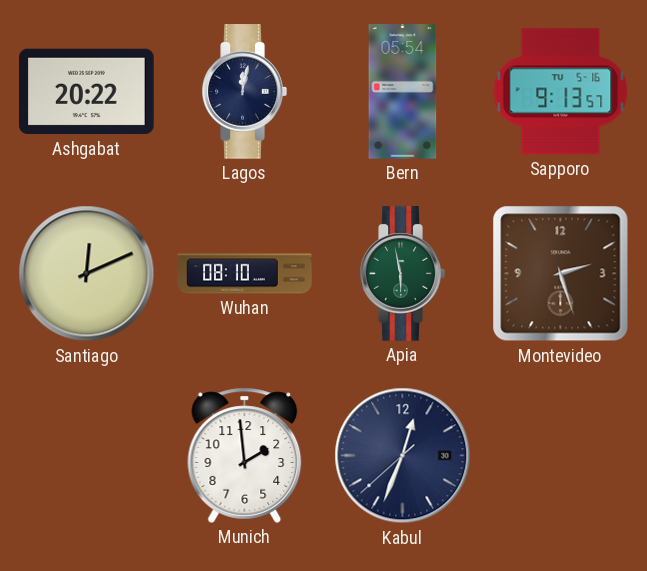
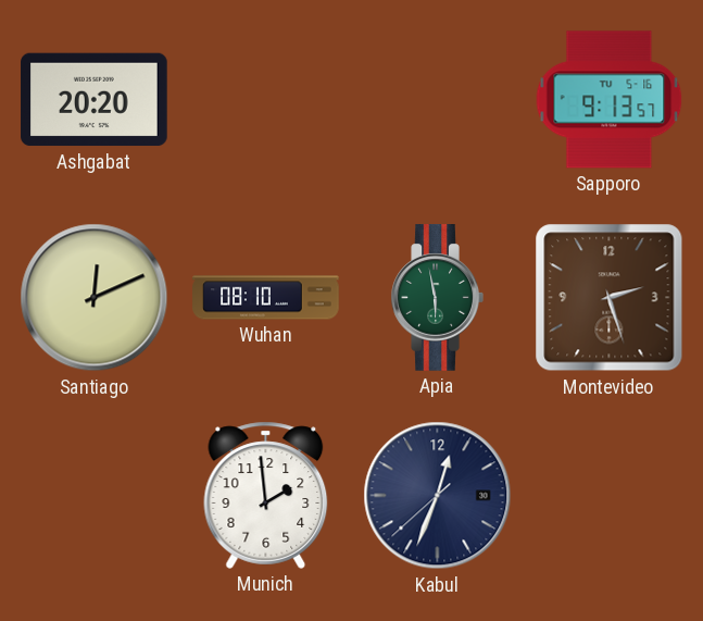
Ashgabat: 20:22 -> 20:20 (95, 100)
Lagos: 12:02 -> none (244, 92)
Bern: 05:54 -> none (403, 92)
